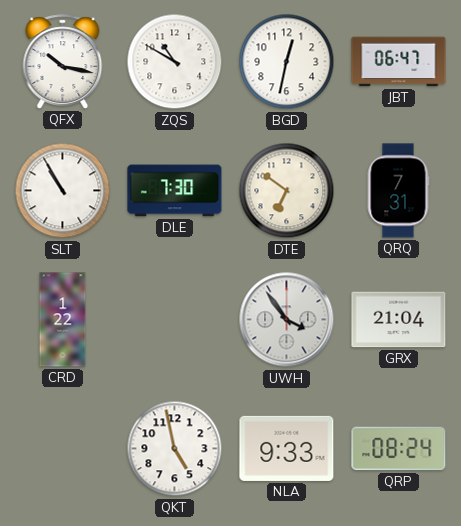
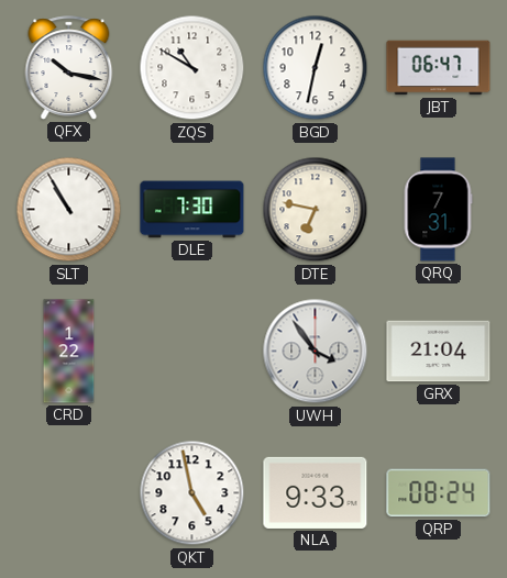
DTE: 6:51 -> 6:47 (316, 210)
